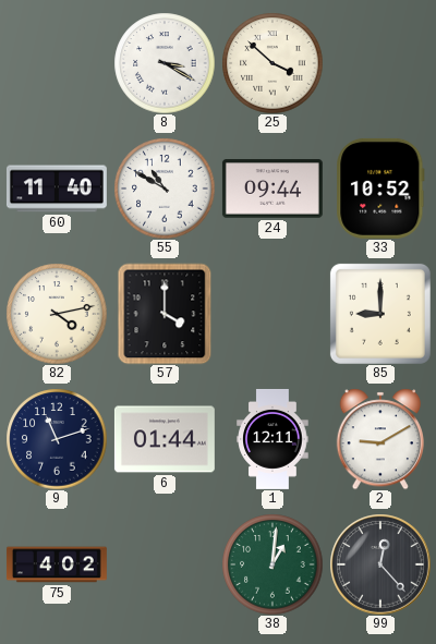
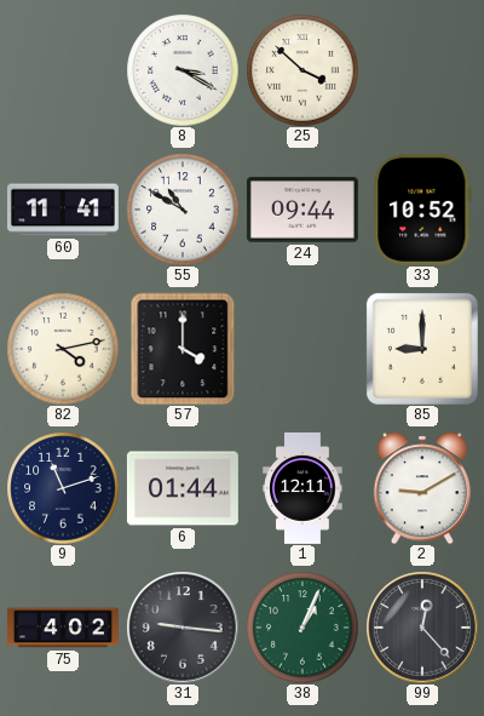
60: 11:40 -> 11:41 (63, 210)
31: none -> 9:16 (183, 628)
38: 1:01 -> 1:04 (302, 628)
